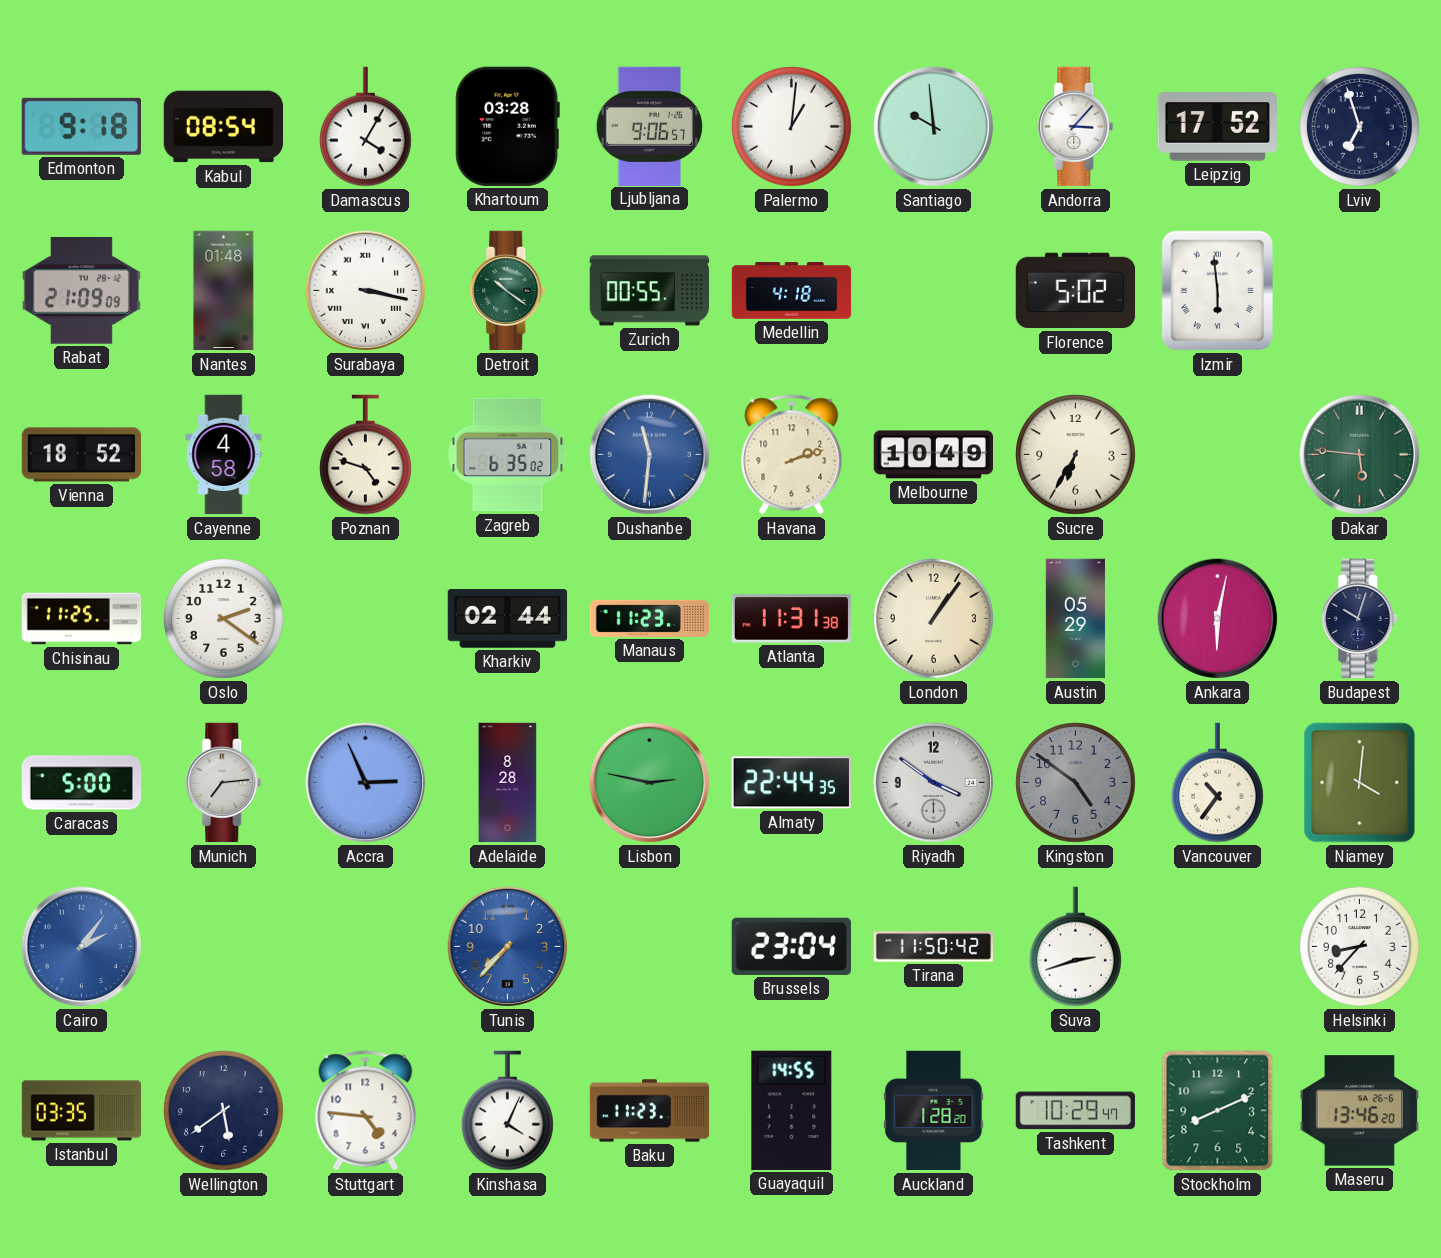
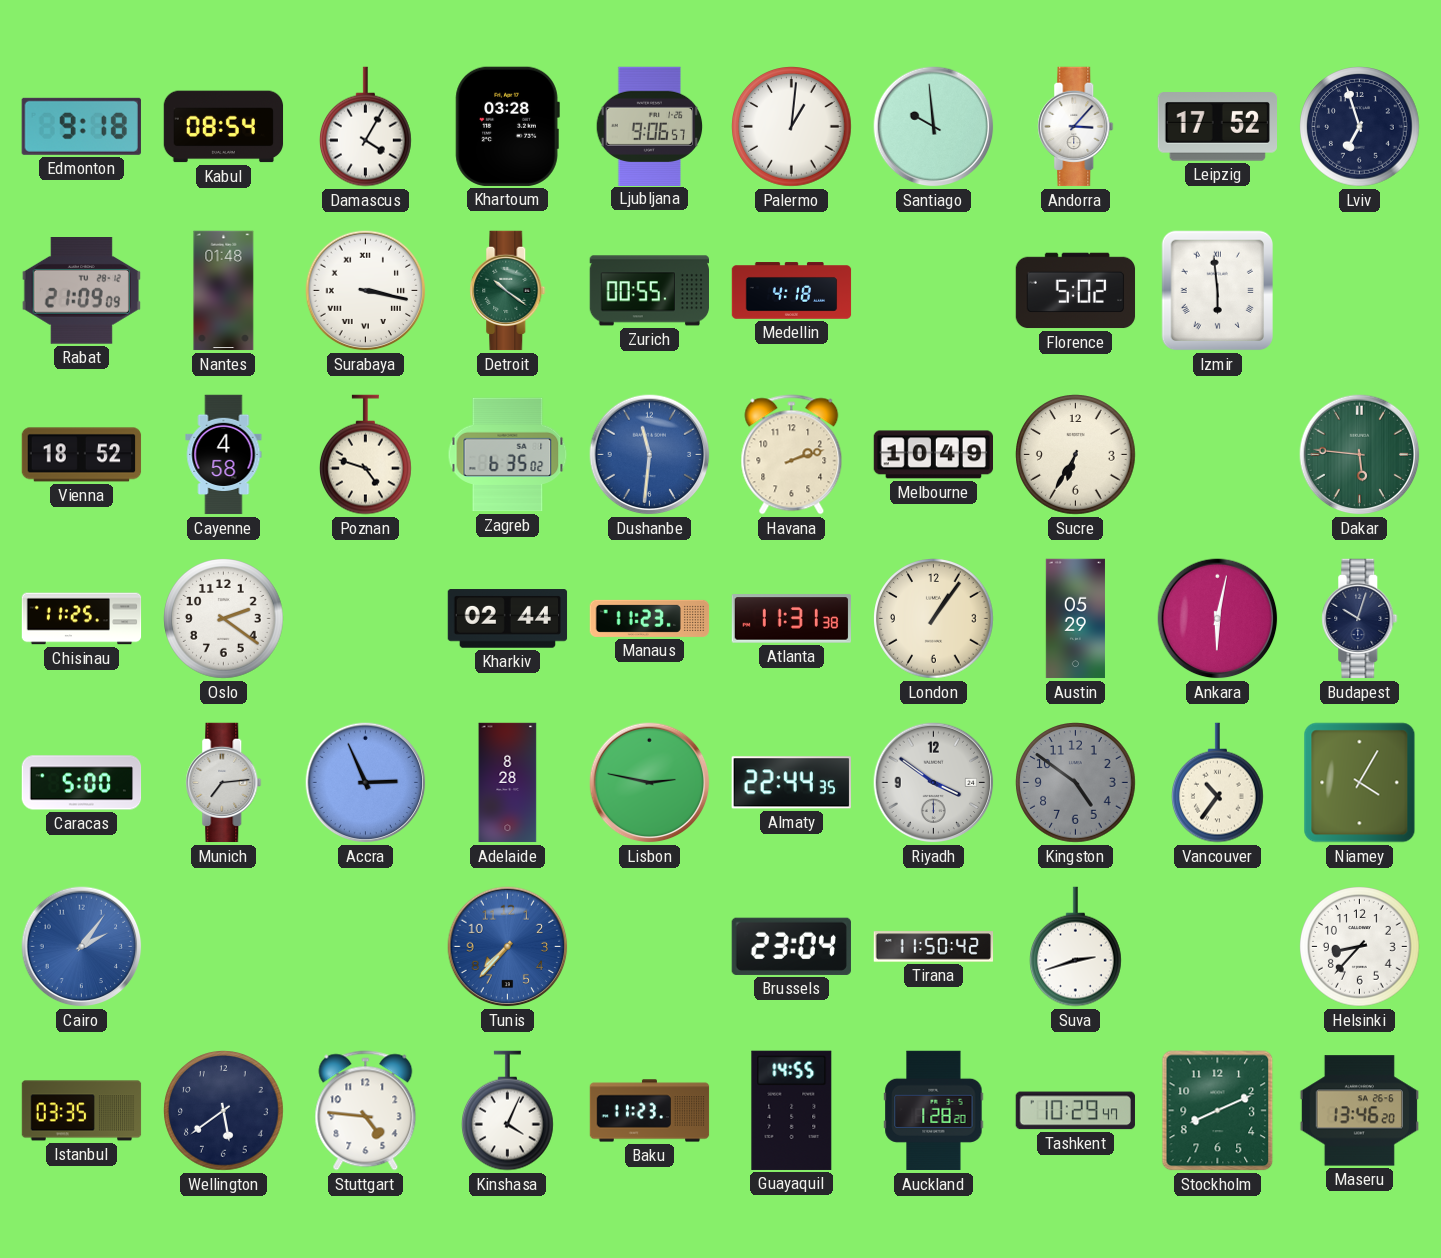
Niamey: 4:01 -> 4:05 (1360, 783)
